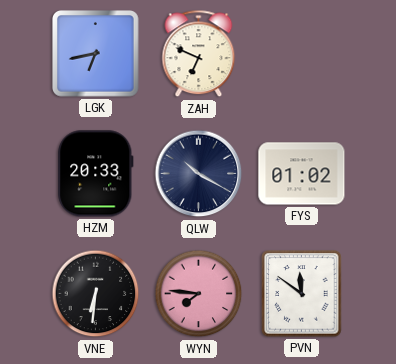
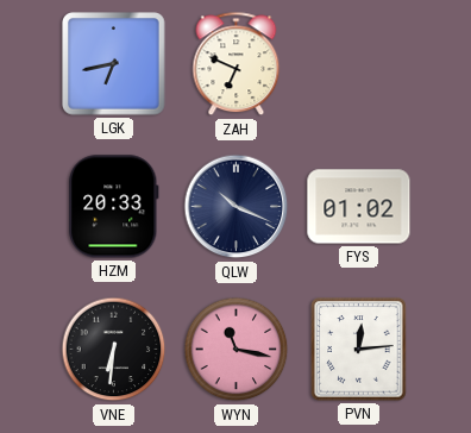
QLW: 10:20 -> 10:19 (237, 207)
WYN: 7:46 -> 11:17 (237, 350)
PVN: 11:51 -> 12:14 (359, 350)
